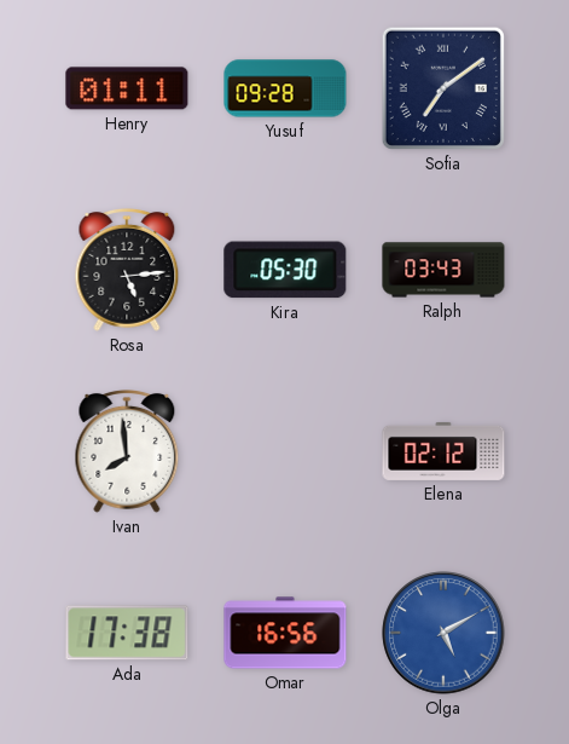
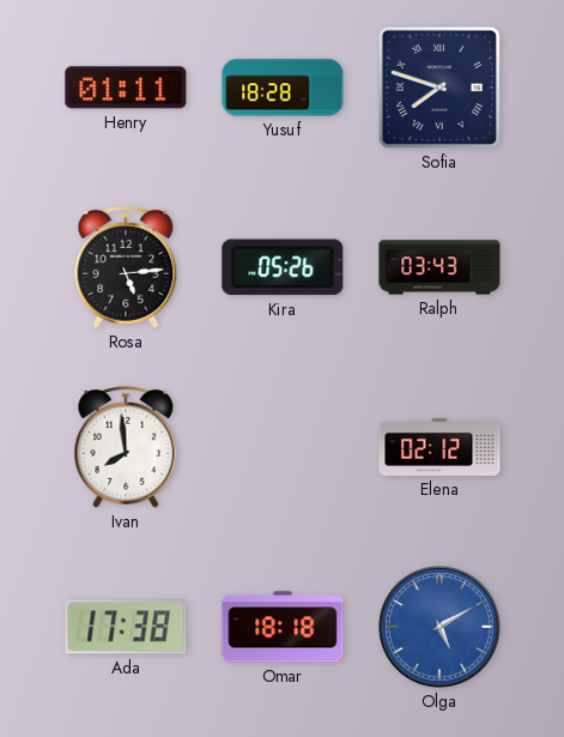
Yusuf: 09:28 -> 18:28 (283, 87)
Sofia: 7:09 -> 7:48 (439, 87)
Kira: 05:30 -> 05:26 (283, 267)
Omar: 16:56 -> 18:18 (283, 627)
